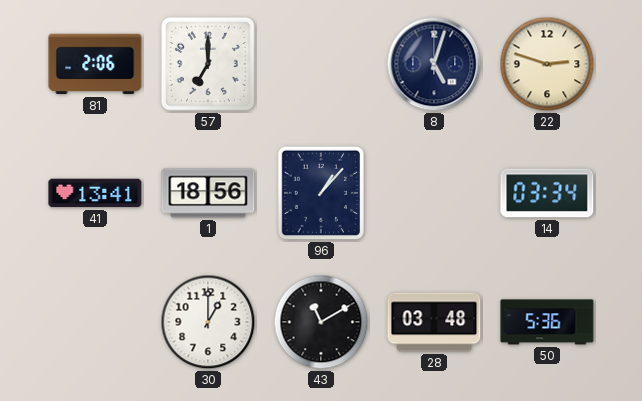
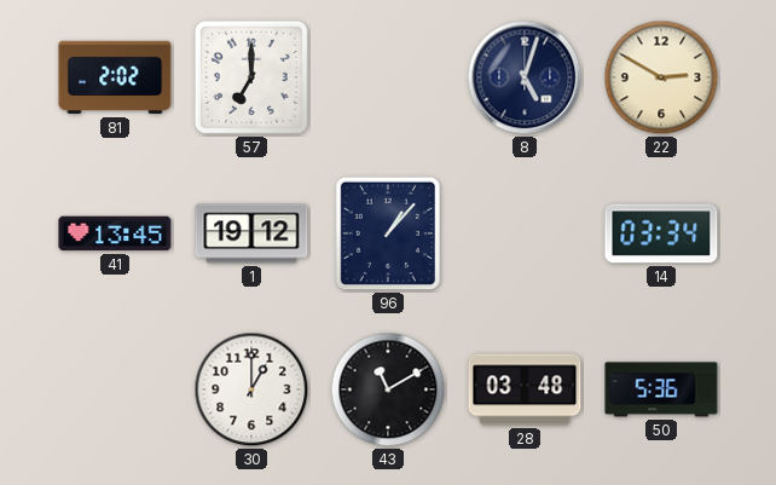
81: 2:06 -> 2:02 (115, 77)
22: 2:48 -> 2:50 (661, 77)
41: 13:41 -> 13:45 (115, 233)
1: 18:56 -> 19:12 (251, 233)
